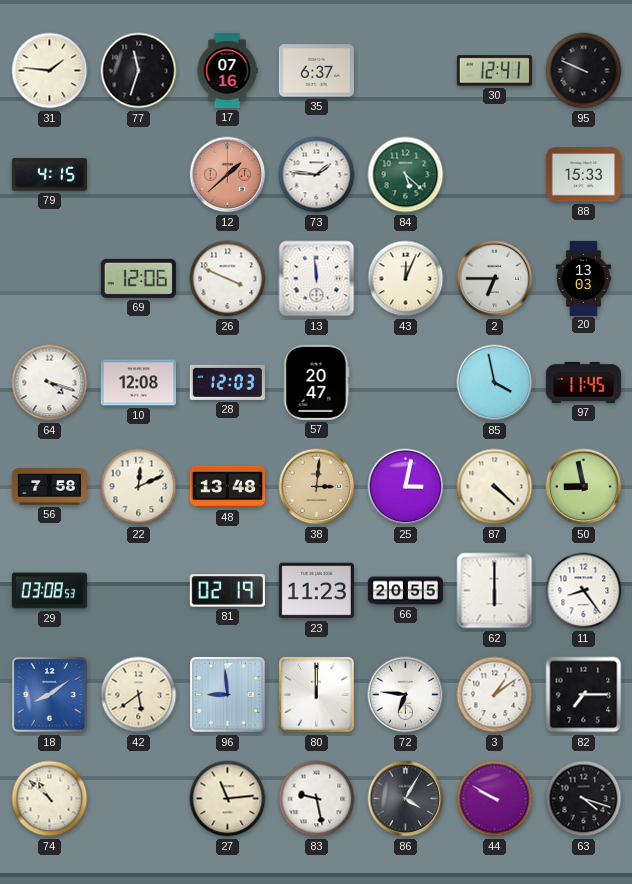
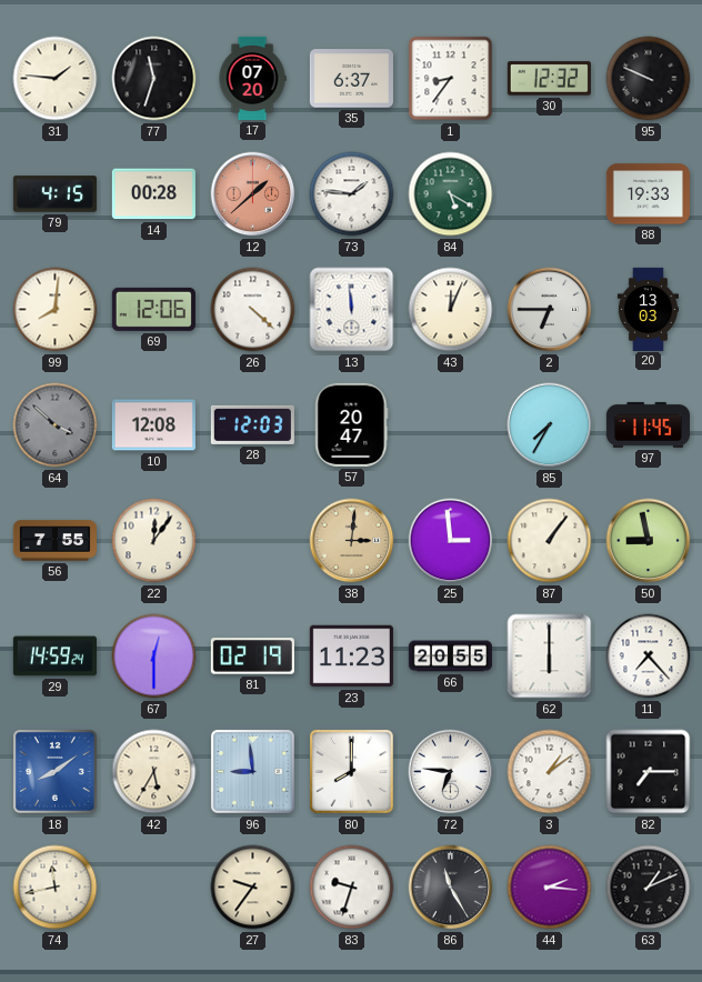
17: 07:16 -> 07:20 (252, 78)
1: none -> 8:36 (451, 79)
30: 12:41 -> 12:32 (549, 79)
14: none -> 00:28 (153, 194)
84: 5:22 -> 5:20 (451, 194)
88: 15:33 -> 19:33 (648, 194)
99: none -> 8:01 (56, 310)
26: 3:49 -> 4:22 (253, 310)
64: 4:18 -> 3:52 (56, 425)
64 dial: white -> grey (56, 425)
85: 3:58 -> 7:35 (550, 425)
56: 7:58 -> 7:55 (54, 541)
22: 12:11 -> 12:06 (154, 541)
48: 13:48 -> none (227, 487)
25: 3:02 -> 2:59 (451, 541)
87: 4:22 -> 1:06 (550, 541)
29: 03:08 -> 14:59 (54, 657)
67: none -> 12:30 (154, 657)
11: 8:24 -> 7:23 (649, 657)
42: 5:39 -> 5:35 (154, 772)
80: 12:00 -> 8:00 (351, 771)
74: 10:52 -> 11:43 (56, 888)
27: 11:14 -> 9:36 (253, 888)
83: 9:28 -> 9:33 (352, 888)
86: 4:05 -> 11:25 (451, 888)
44: 9:50 -> 2:16 (550, 888)
63: 4:18 -> 1:11 (649, 888)
